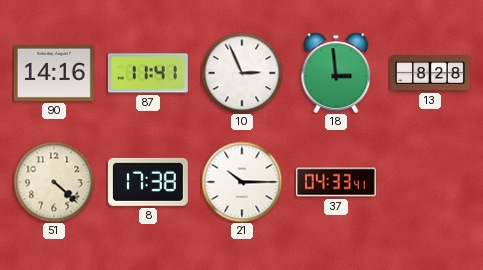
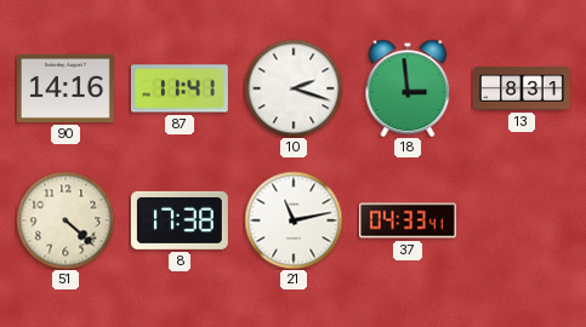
10: 2:56 -> 2:18 (294, 88)
13: 8:28 -> 8:31 (522, 88)
21: 10:15 -> 11:13 (294, 220)
